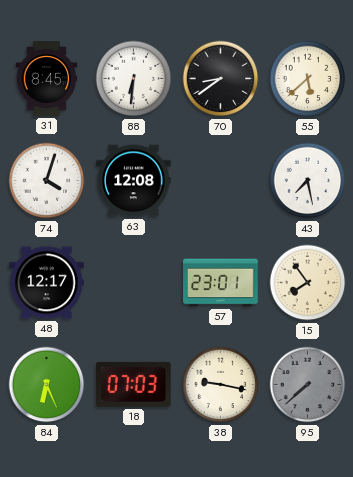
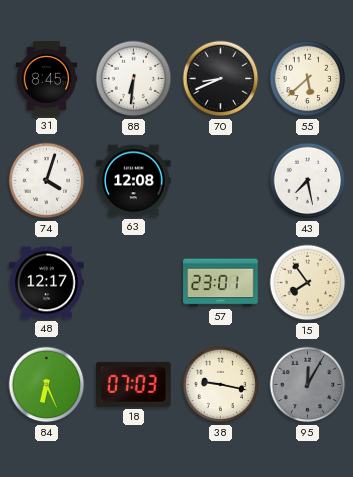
70: 8:39 -> 8:41 (221, 79)
95: 7:38 -> 12:05 (308, 385)
